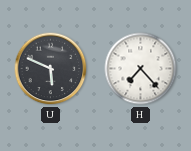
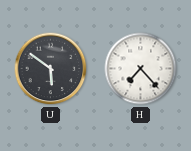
U: 5:49 -> 5:51 (51, 69)
